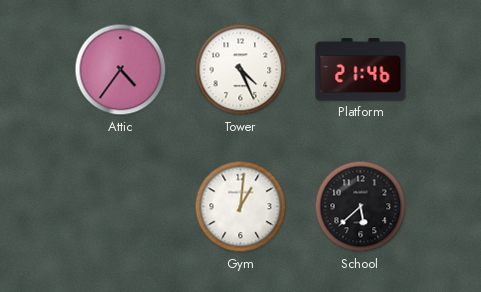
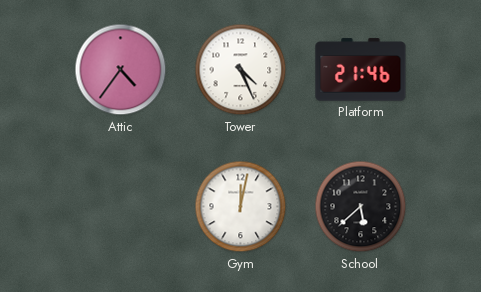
Gym: 1:01 -> 12:02 (241, 207)
